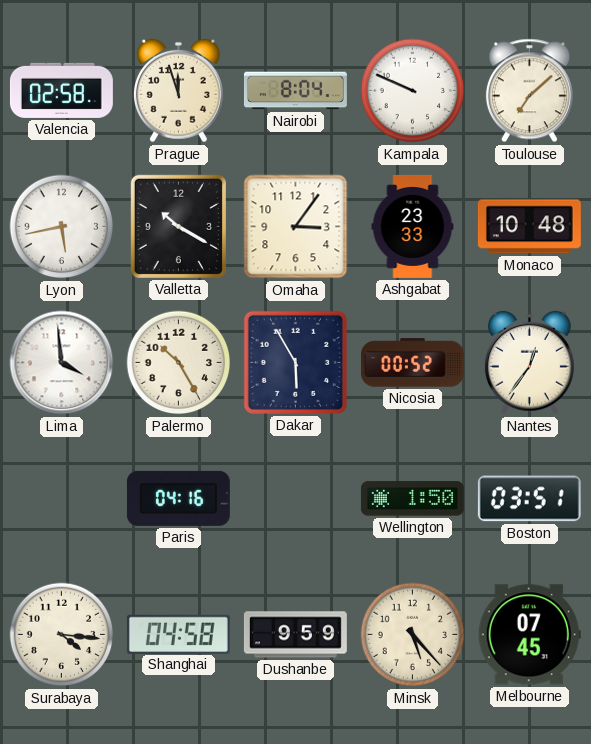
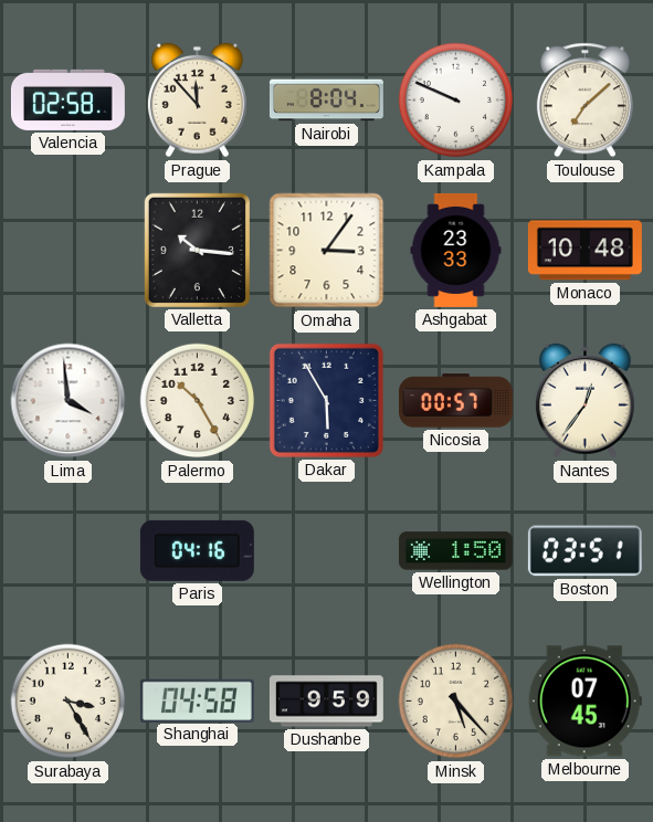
Prague: 11:57 -> 11:53 (197, 101)
Lyon: 5:43 -> none (62, 227)
Valletta: 10:20 -> 10:16 (197, 250)
Nicosia: 00:52 -> 00:57 (455, 401)
Surabaya: 4:16 -> 3:25 (69, 702)
